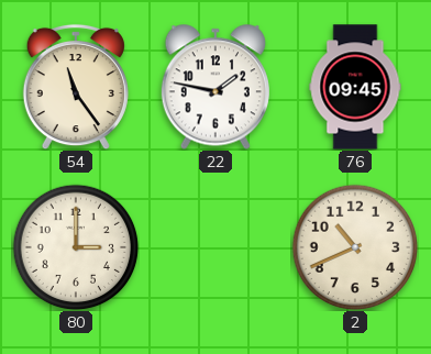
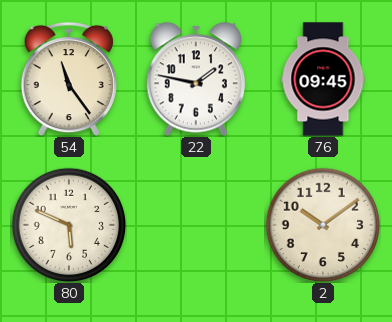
80: 3:00 -> 5:49 (69, 225)
2: 10:41 -> 10:09 (323, 225)
